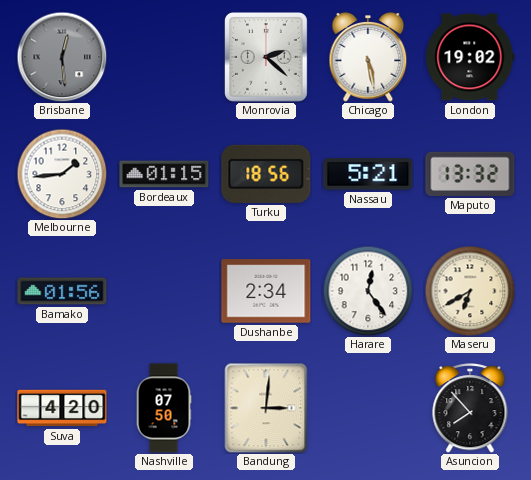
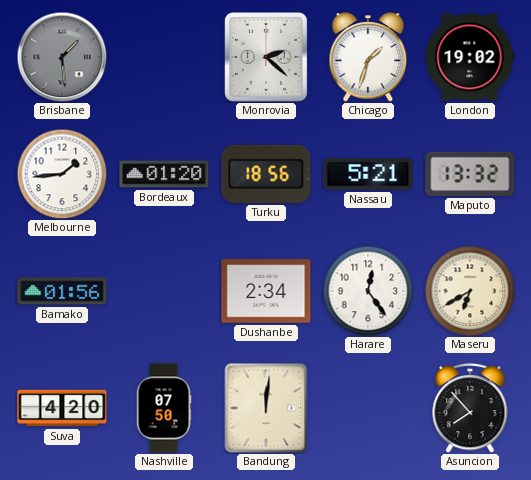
Brisbane: 12:29 -> 1:29 (62, 57)
Chicago: 5:28 -> 1:33 (368, 57)
Bordeaux: 01:15 -> 01:20 (164, 174)
Bandung: 3:01 -> 12:01 (266, 408)
